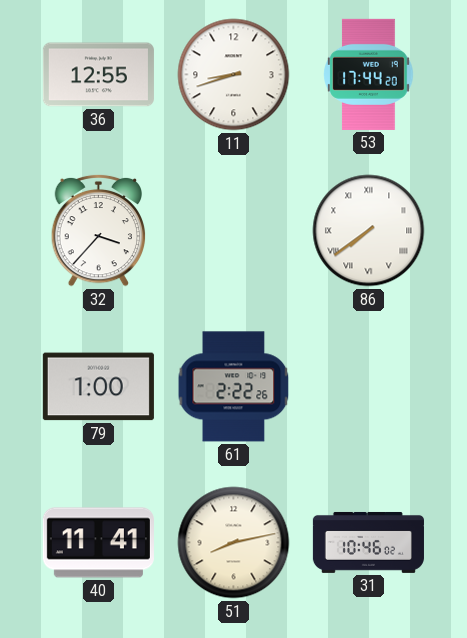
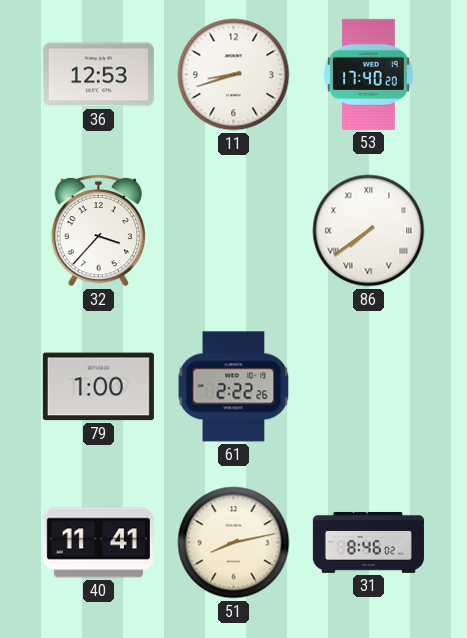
36: 12:55 -> 12:53 (98, 75)
53: 17:44 -> 17:40 (369, 74)
31: 10:46 -> 8:46 (368, 542)
